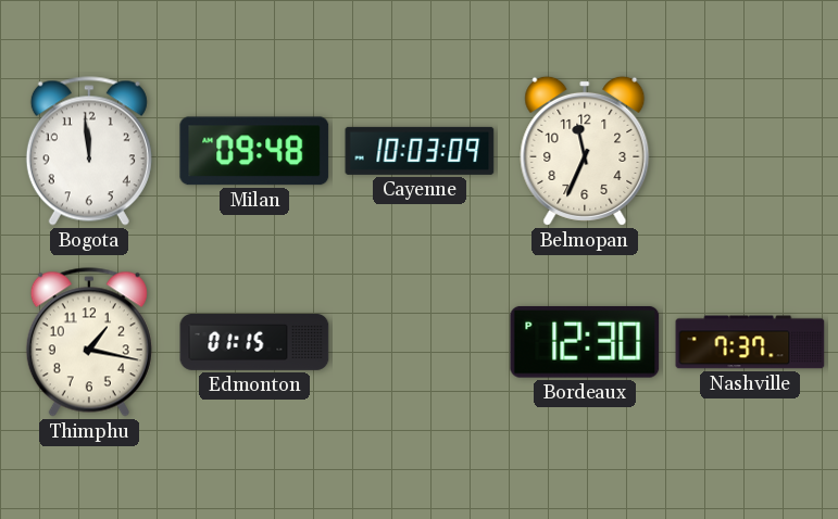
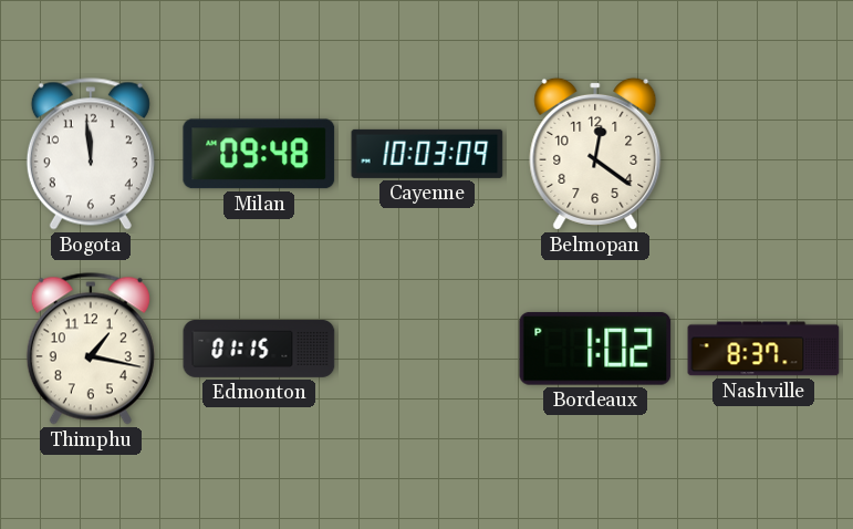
Belmopan: 11:34 -> 12:21 (595, 154)
Bordeaux: 12:30 -> 1:02 (595, 349)
Nashville: 7:37 -> 8:37 (763, 349)
